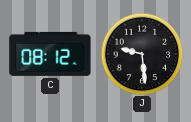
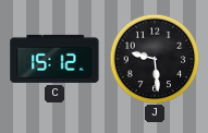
C: 08:12 -> 15:12 (54, 59)
